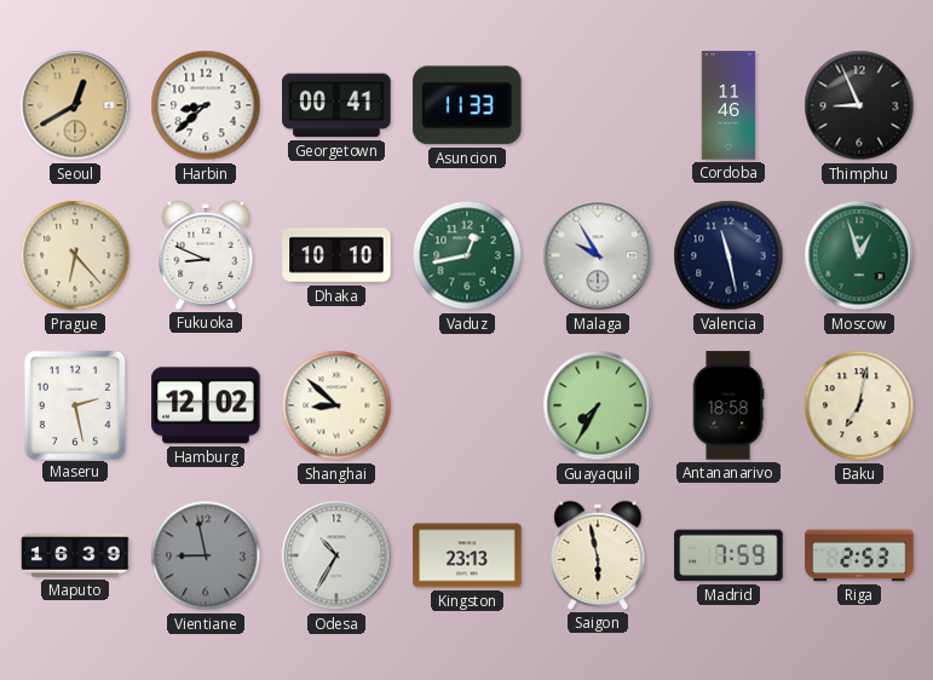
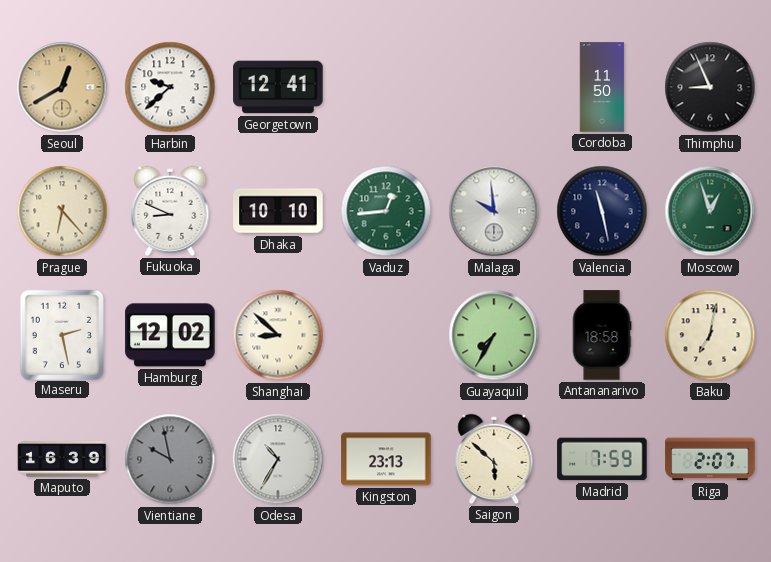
Harbin: 8:38 -> 9:38 (170, 87)
Georgetown: 00:41 -> 12:41 (278, 87)
Asuncion: 11:33 -> none (468, 105)
Cordoba: 11:46 -> 11:50 (602, 87)
Vaduz: 12:43 -> 12:44 (386, 211)
Malaga: 9:55 -> 9:59 (494, 211)
Vientiane: 8:58 -> 9:58 (170, 459)
Saigon: 5:58 -> 5:52 (494, 459)
Riga: 2:53 -> 2:07 (710, 459)
